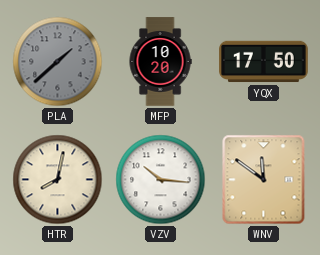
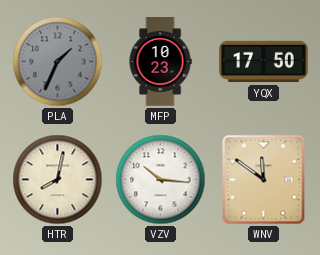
PLA: 1:38 -> 1:34 (58, 62)
MFP: 10:20 -> 10:23 (160, 62)
